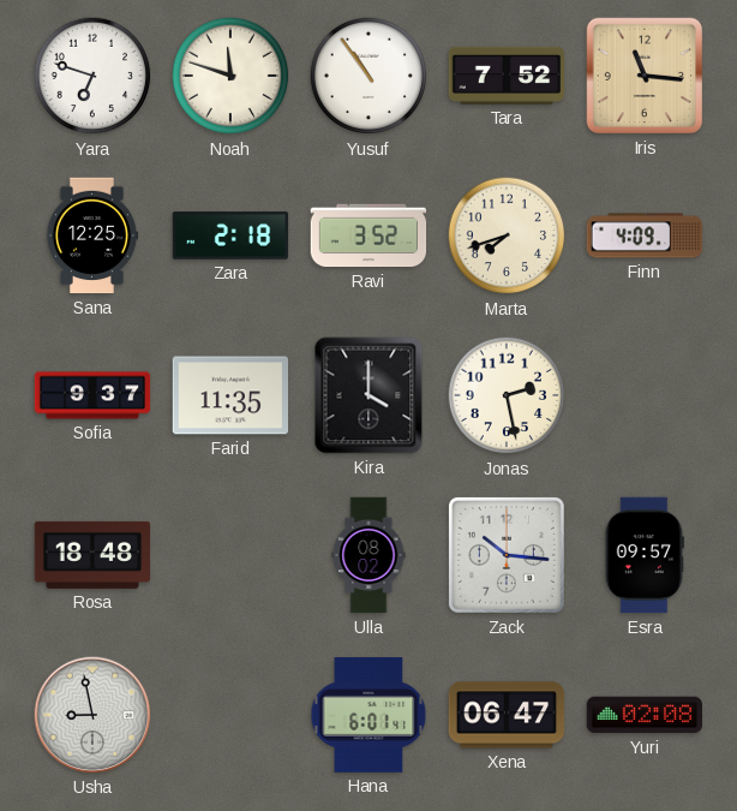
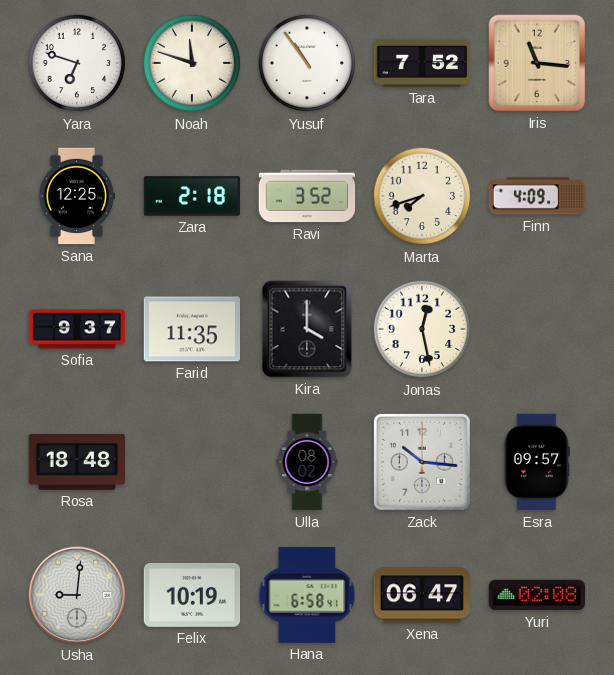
Jonas: 2:28 -> 12:28 (422, 329)
Usha: 8:58 -> 9:01 (77, 595)
Felix: none -> 10:19 (192, 595)
Hana: 6:01 -> 6:58 (307, 595)
